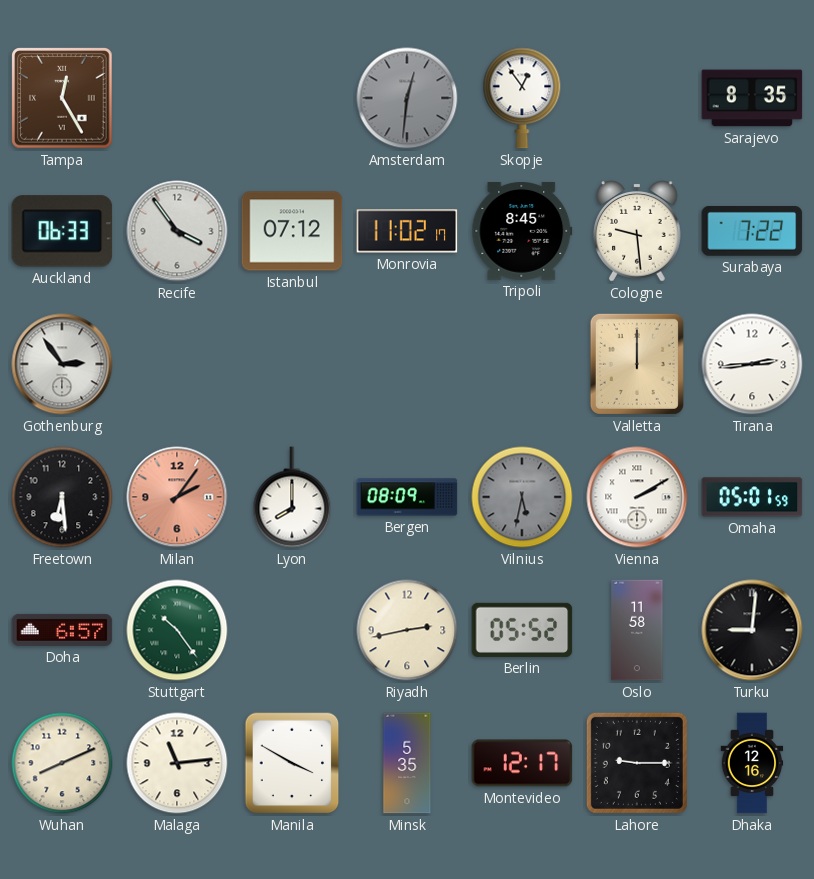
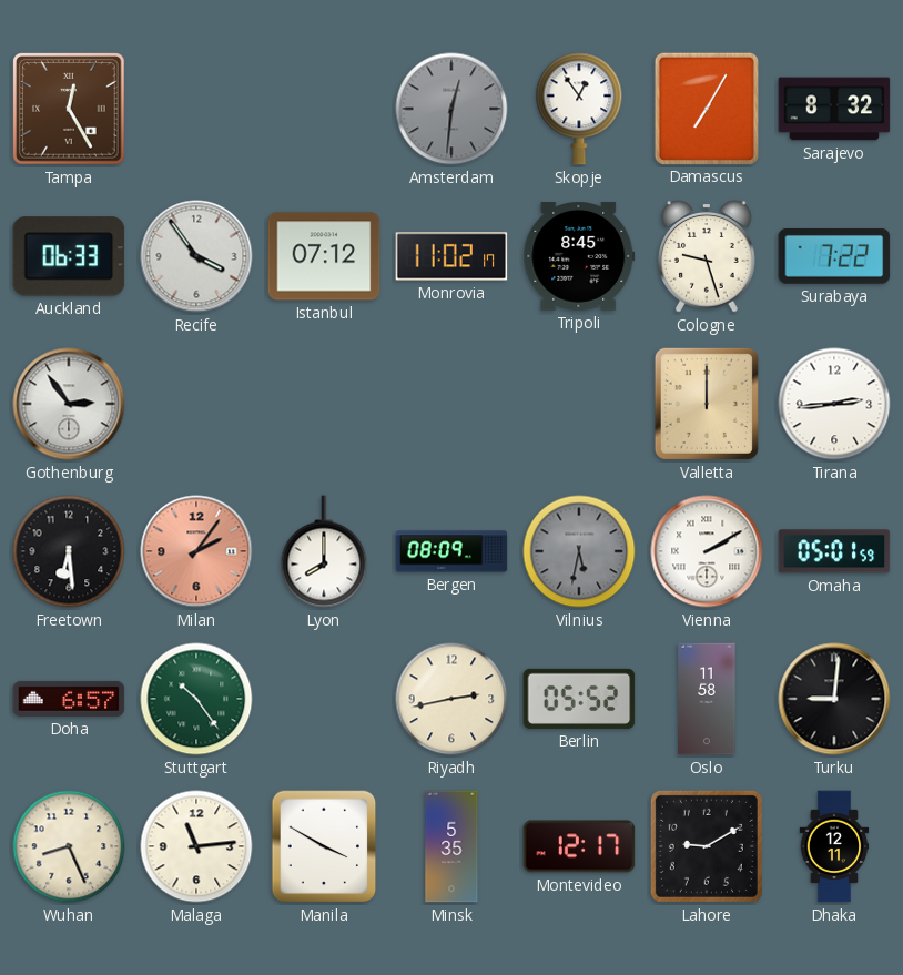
Damascus: none -> 7:05 (707, 108)
Sarajevo: 8:35 -> 8:32 (834, 109)
Cologne: 9:29 -> 9:27 (708, 256)
Wuhan: 8:11 -> 8:26 (69, 846)
Lahore: 9:15 -> 9:10 (707, 846)
Dhaka: 12:16 -> 12:11 (834, 846)
